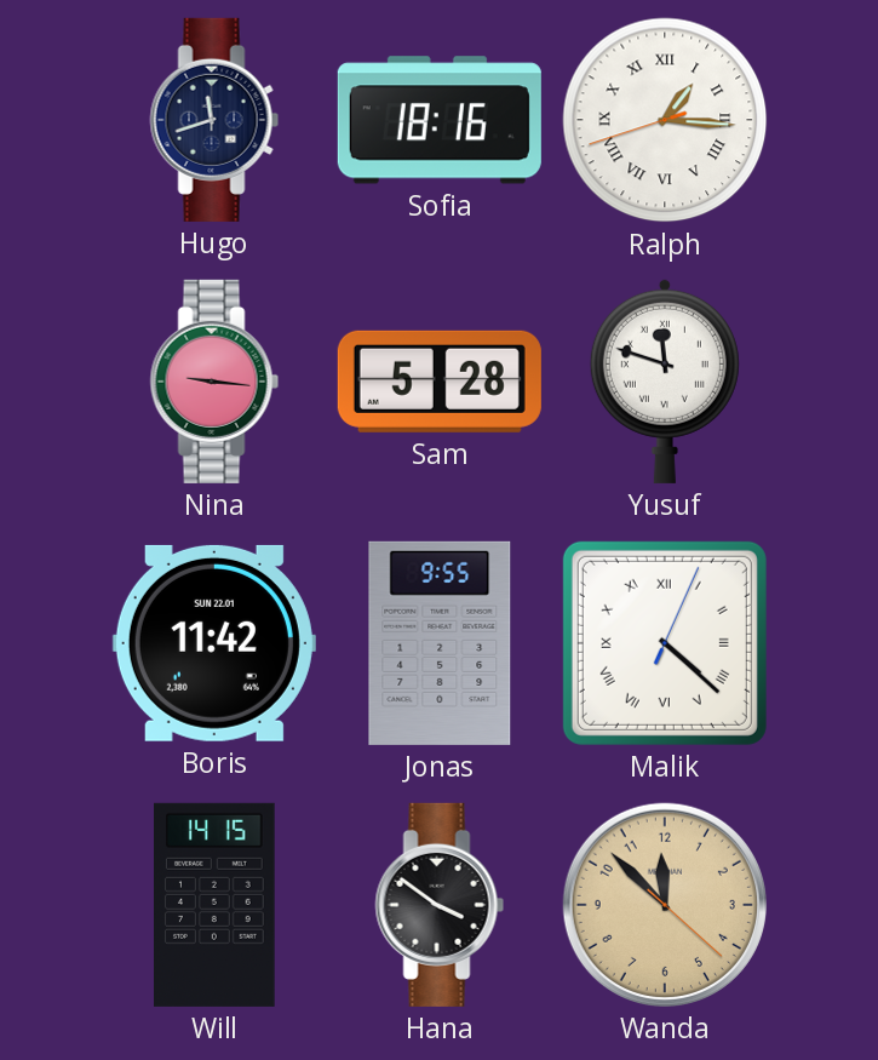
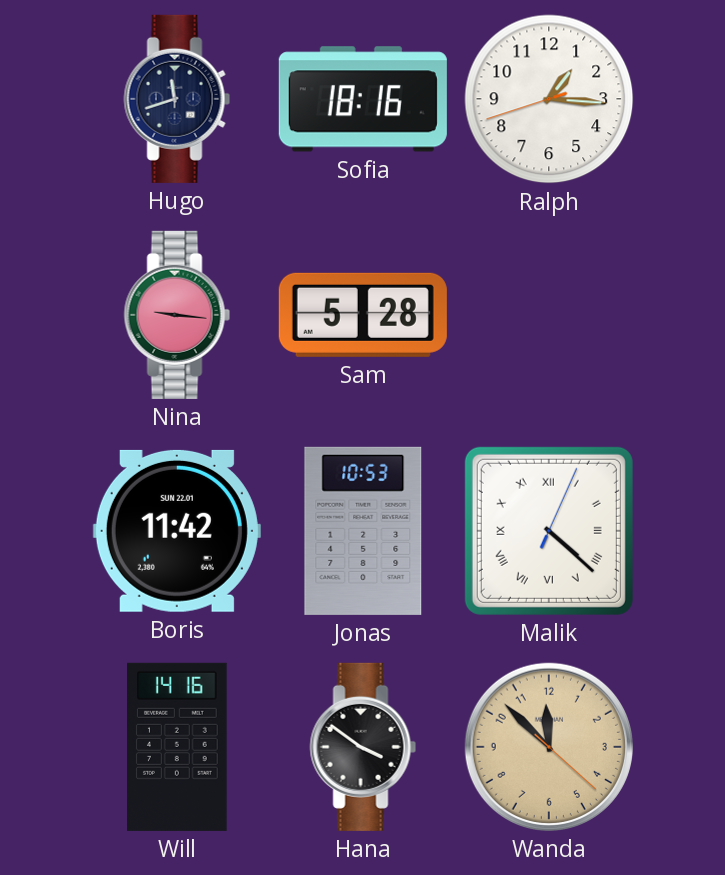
Ralph numerals: Roman -> Arabic (549, 99)
Yusuf: 11:48 -> none (665, 380)
Jonas: 9:55 -> 10:53 (363, 531)
Will: 14:15 -> 14:16 (178, 747)
